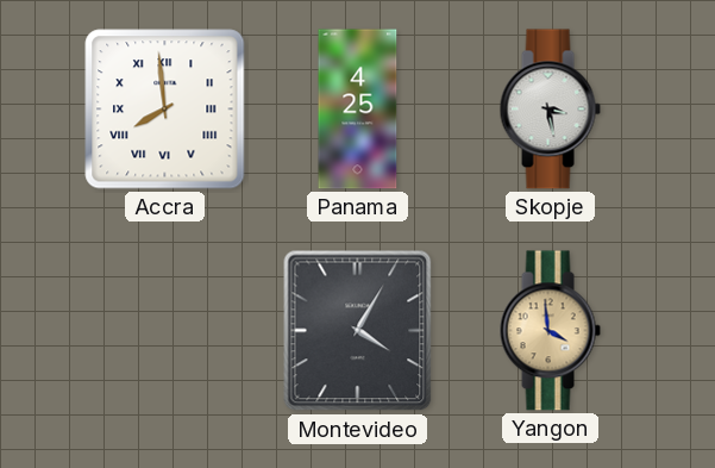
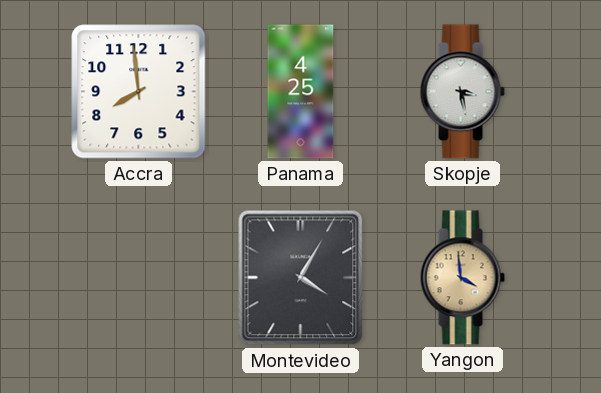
Accra numerals: Roman -> Arabic (139, 92)
